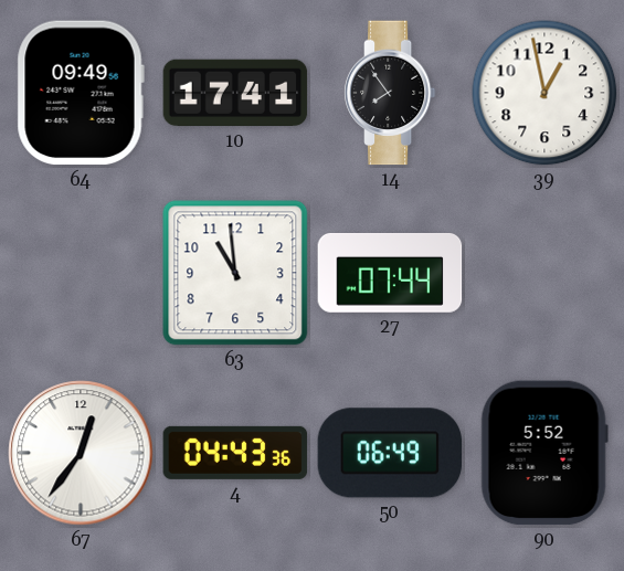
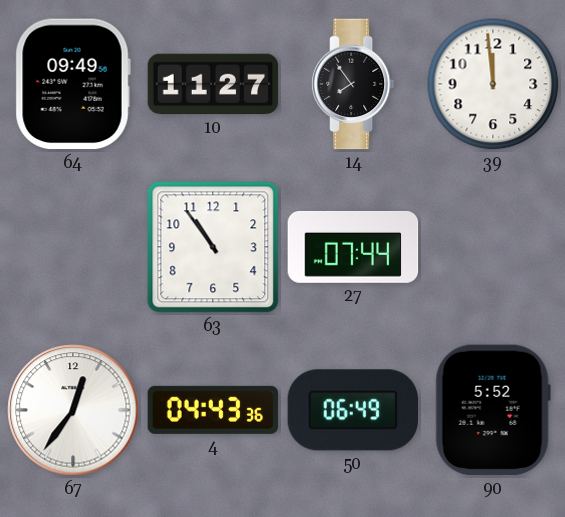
10: 17:41 -> 11:27 (213, 84)
39: 12:58 -> 11:59 (493, 84)
63: 10:59 -> 10:54 (213, 247)
